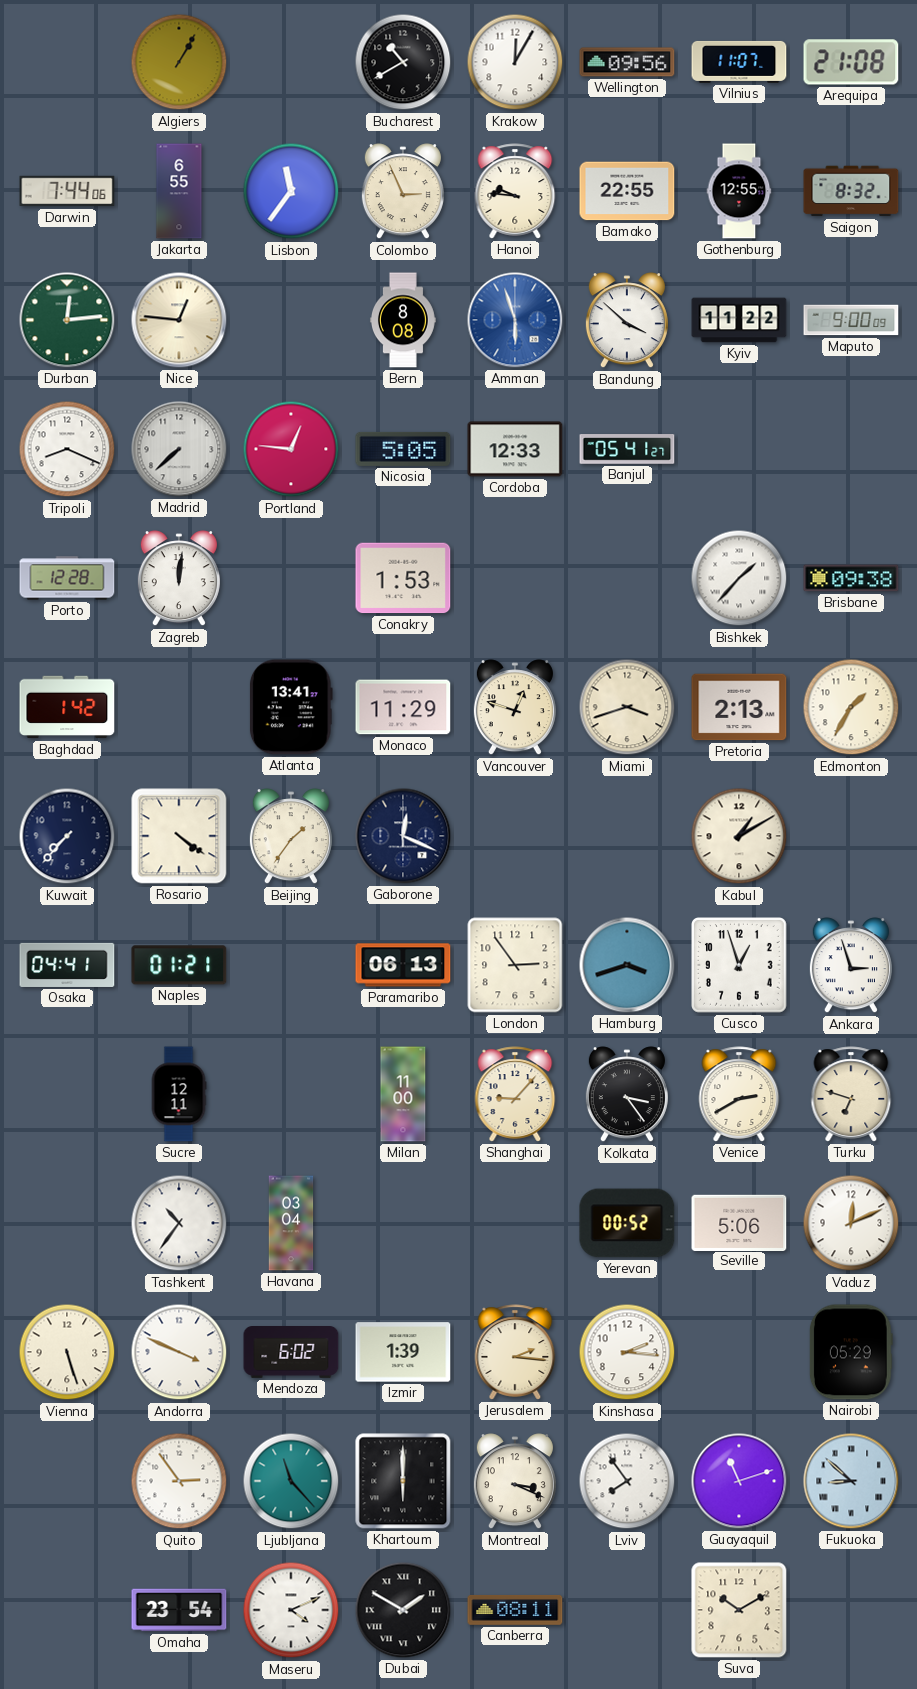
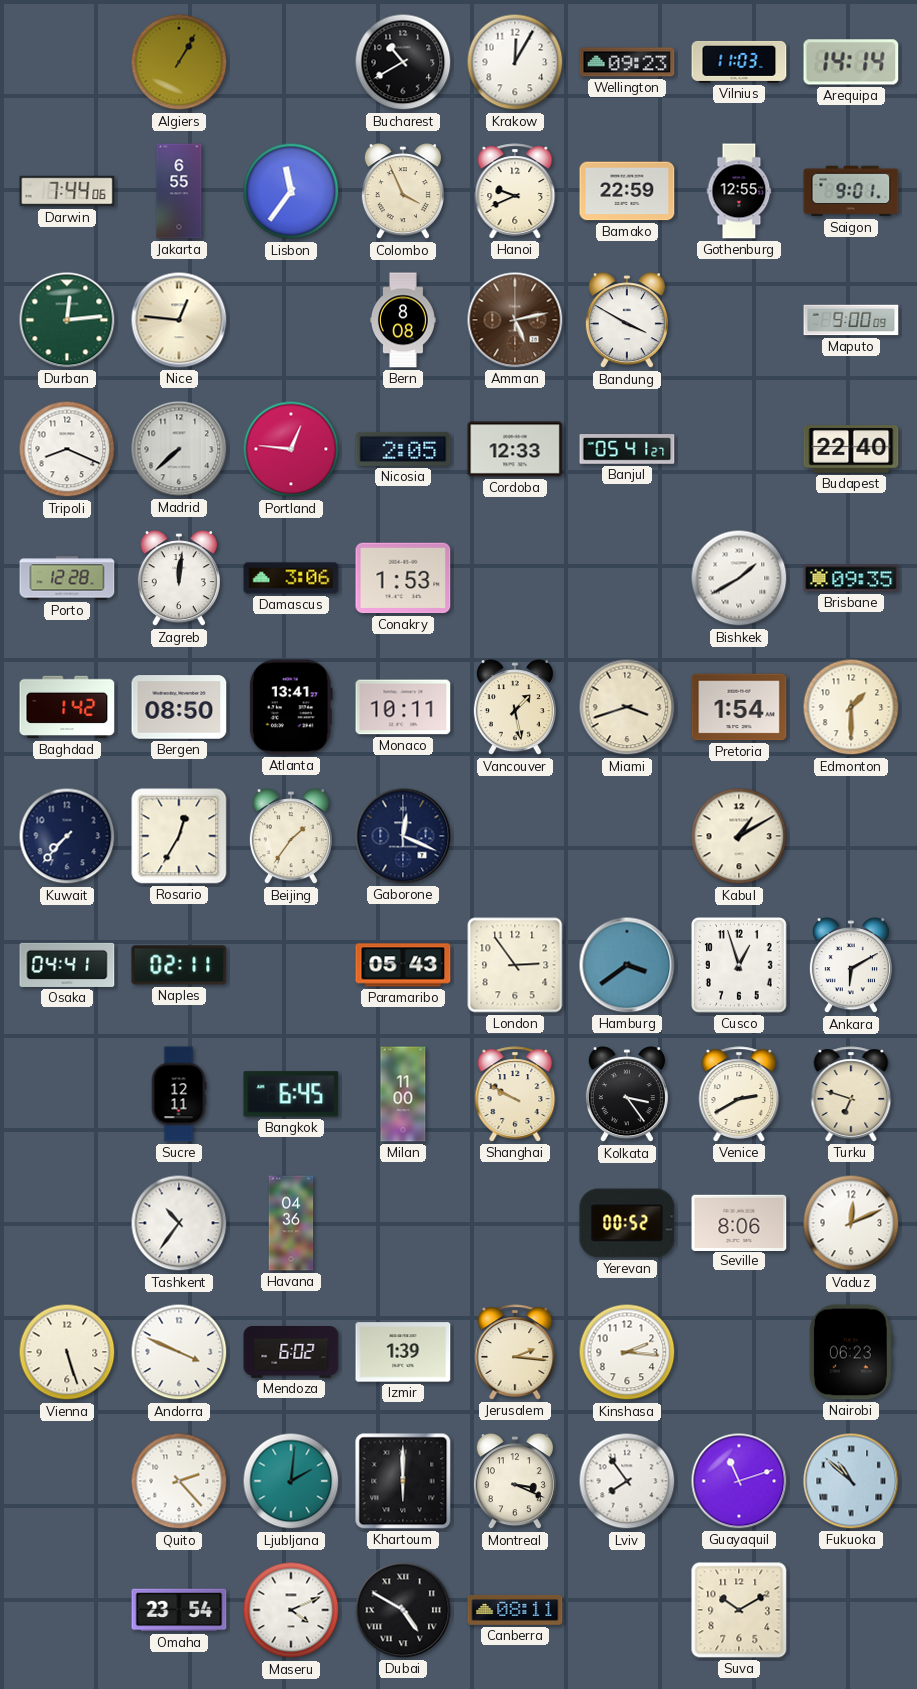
Wellington: 09:56 -> 09:23 (627, 62)
Vilnius: 11:07 -> 11:03 (739, 62)
Arequipa: 21:08 -> 14:14 (851, 62)
Colombo: 2:56 -> 3:56 (403, 192)
Hanoi: 9:46 -> 9:41 (515, 191)
Bamako: 22:55 -> 22:59 (627, 191)
Saigon: 8:32 -> 9:01 (851, 191)
Amman: 5:57 -> 5:13 (515, 320)
Amman dial: blue -> brown (515, 320)
Bandung: 3:52 -> 3:50 (627, 321)
Kyiv: 11:22 -> none (739, 320)
Nicosia: 5:05 -> 2:05 (403, 449)
Budapest: none -> 22:40 (851, 449)
Damascus: none -> 3:06 (291, 578)
Bishkek: 1:37 -> 1:40 (739, 578)
Brisbane: 09:38 -> 09:35 (851, 578)
Bergen: none -> 08:50 (179, 707)
Monaco: 11:29 -> 10:11 (403, 707)
Vancouver: 12:48 -> 1:28 (515, 708)
Pretoria: 2:13 -> 1:54 (739, 707)
Edmonton: 1:35 -> 1:30 (851, 707)
Rosario: 4:21 -> 12:35 (179, 836)
Naples: 01:21 -> 02:11 (179, 965)
Paramaribo: 06:13 -> 05:43 (403, 965)
Hamburg: 3:42 -> 3:39 (627, 965)
Ankara: 2:57 -> 6:10 (851, 966)
Bangkok: none -> 6:45 (291, 1094)
Shanghai: 9:07 -> 9:50 (515, 1094)
Havana: 03:04 -> 04:36 (291, 1223)
Seville: 5:06 -> 8:06 (739, 1222)
Nairobi: 05:29 -> 06:23 (851, 1352)
Quito: 2:54 -> 2:23 (179, 1481)
Ljubljana: 11:23 -> 2:01 (291, 1481)
Fukuoka: 8:52 -> 10:52 (851, 1481)
Dubai: 1:50 -> 4:50 (403, 1610)
